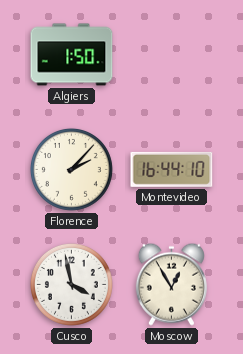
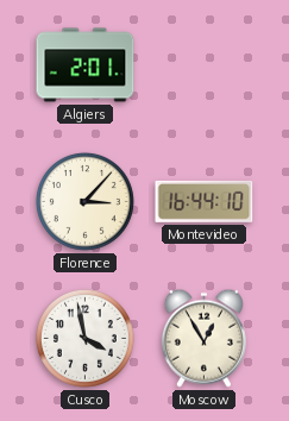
Algiers: 1:50 -> 2:01 (86, 65)
Florence: 2:07 -> 3:07 (84, 201)
